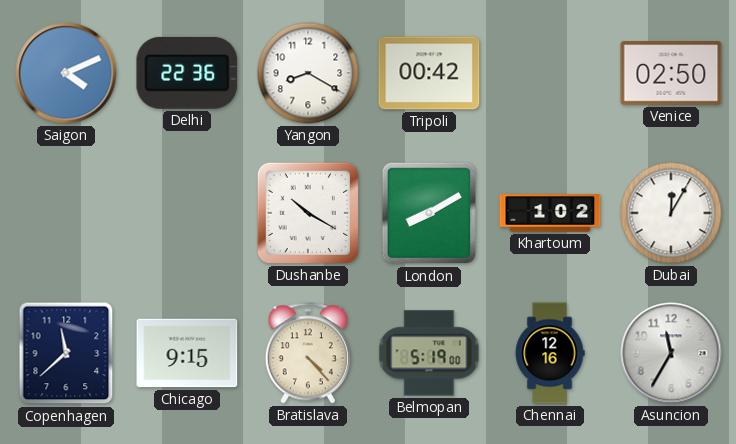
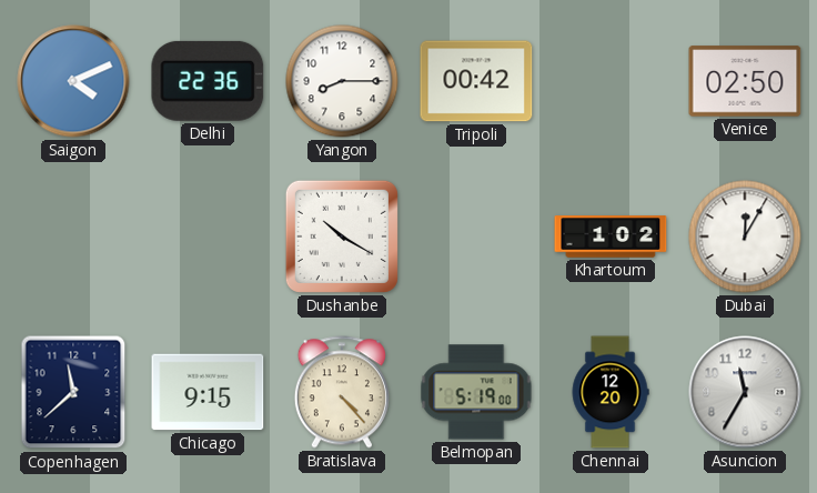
Yangon: 8:20 -> 8:15 (342, 81)
London: 8:10 -> none (428, 213)
Chennai: 12:16 -> 12:20 (611, 392)
